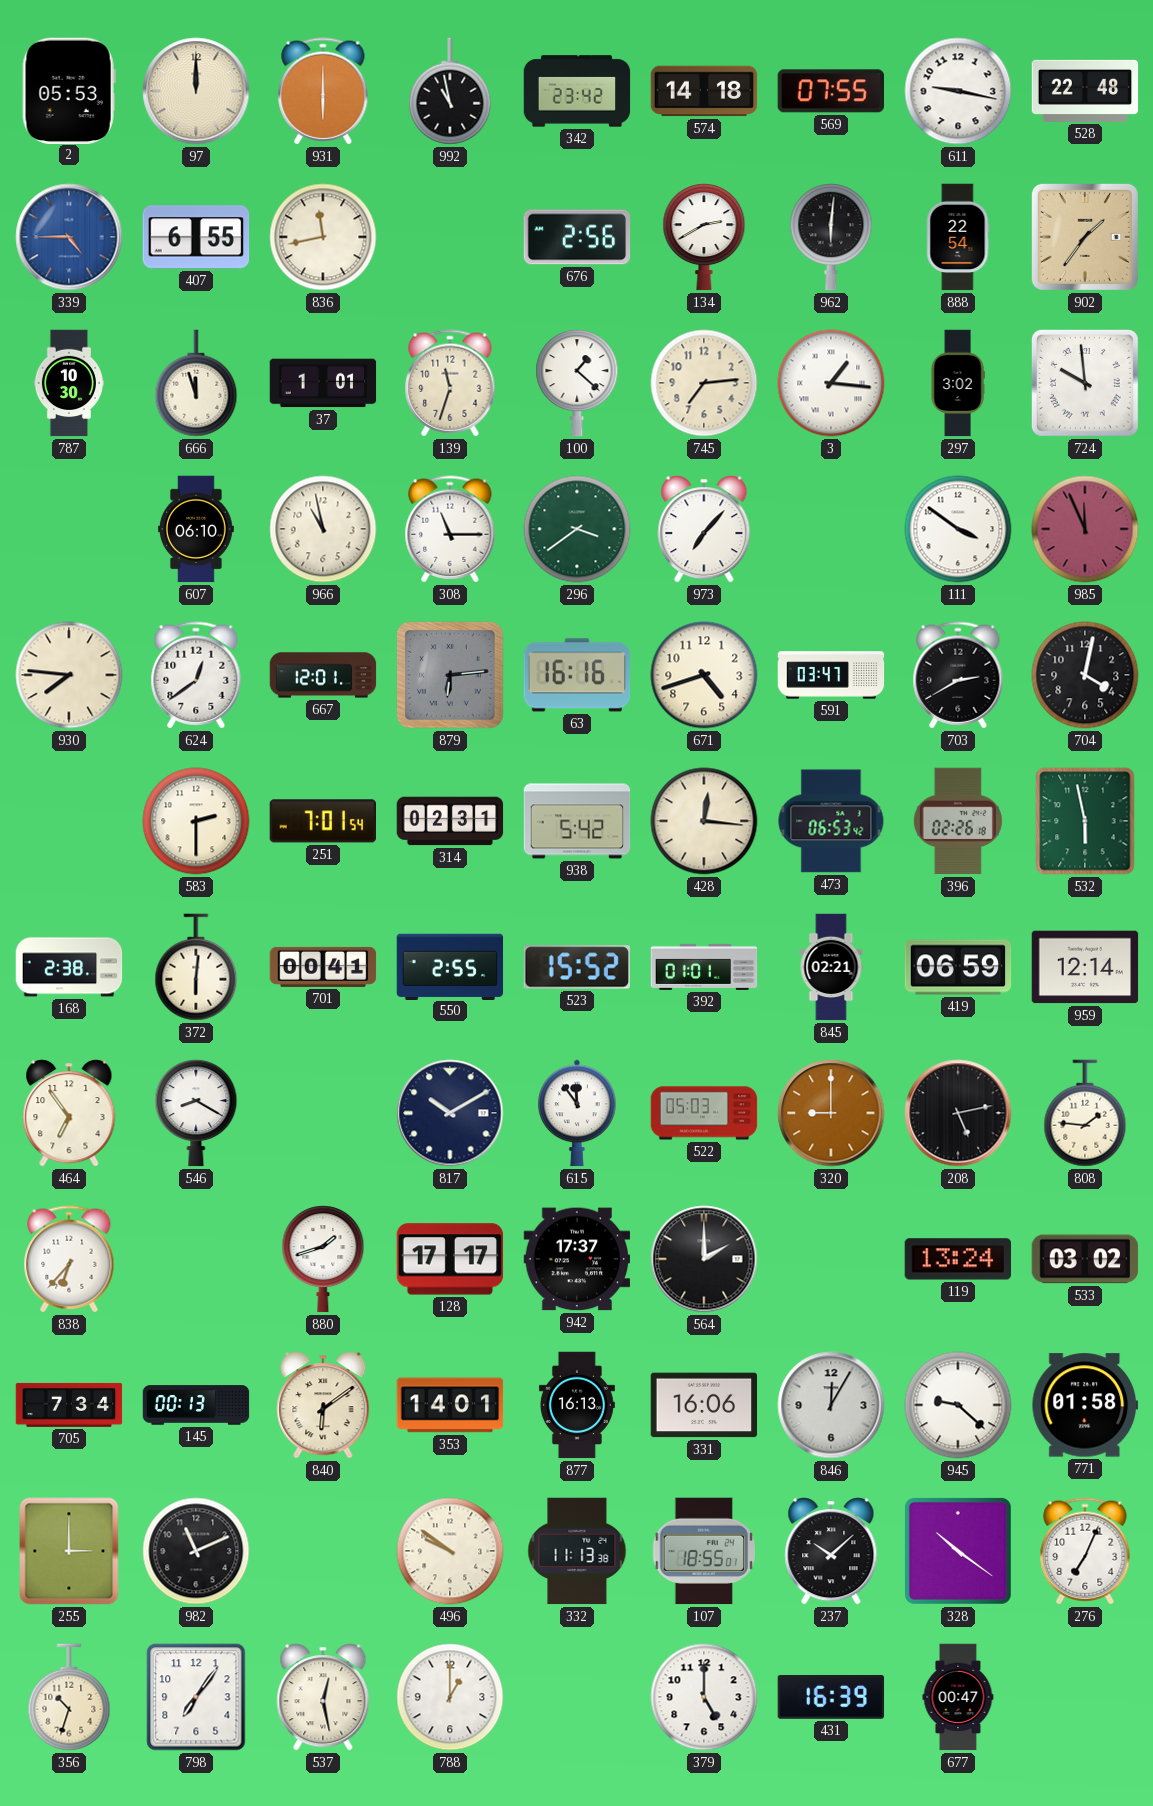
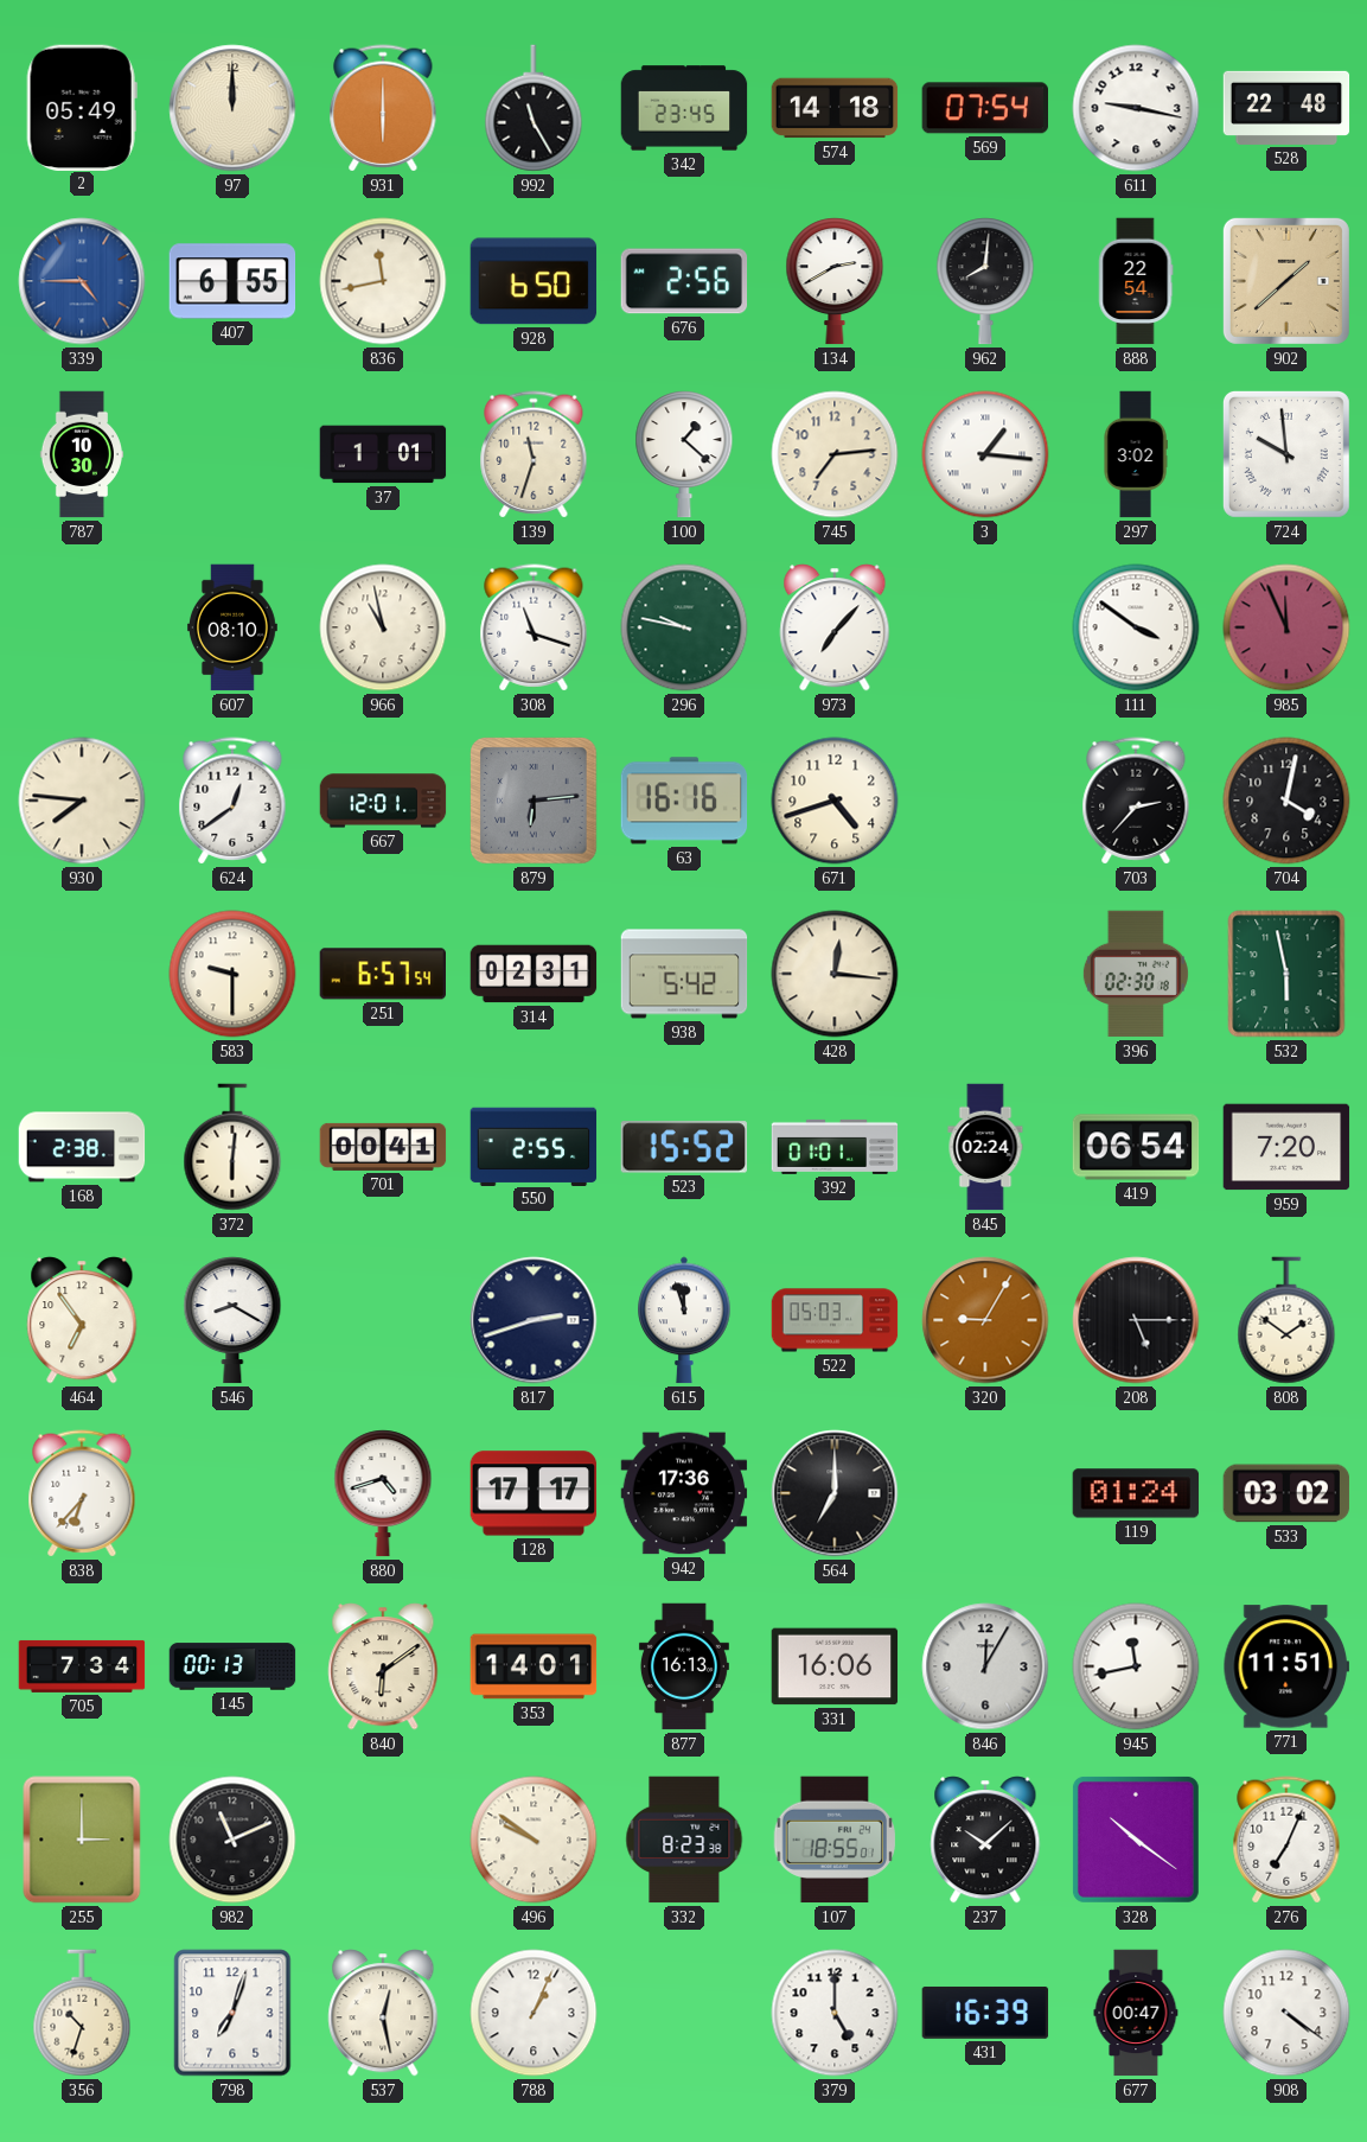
2: 05:53 -> 05:49 (82, 107)
992: 10:58 -> 11:25 (534, 108)
342: 23:42 -> 23:45 (684, 108)
569: 07:55 -> 07:54 (984, 108)
928: none -> 6:50 (534, 281)
962: 6:01 -> 8:01 (985, 281)
902: 1:36 -> 1:38 (1286, 281)
666: 11:57 -> none (196, 383)
607: 06:10 -> 08:10 (232, 627)
308: 11:15 -> 11:18 (534, 627)
296: 3:39 -> 9:47 (684, 627)
591: 03:47 -> none (831, 675)
703: 2:40 -> 2:37 (1136, 801)
583: 2:30 -> 9:30 (232, 974)
251: 7:01 -> 6:57 (382, 974)
473: 06:53 -> none (831, 821)
396: 02:26 -> 02:30 (1136, 974)
845: 02:21 -> 02:24 (985, 1147)
419: 06:59 -> 06:54 (1136, 1147)
959: 12:14 -> 7:20 (1286, 1147)
817: 10:10 -> 2:42 (534, 1320)
615: 11:54 -> 11:57 (684, 1320)
320: 9:00 -> 9:05 (985, 1320)
208: 5:13 -> 5:15 (1136, 1320)
808: 1:46 -> 1:51 (1286, 1320)
880: 1:42 -> 4:42 (383, 1493)
942: 17:37 -> 17:36 (684, 1493)
564: 2:00 -> 7:00 (835, 1493)
119: 13:24 -> 01:24 (1136, 1493)
945: 9:22 -> 11:43 (1136, 1666)
771: 01:58 -> 11:51 (1286, 1666)
332: 11:13 -> 8:23 (684, 1840)
798: 7:06 -> 7:03 (232, 2013)
788: 1:00 -> 1:04 (534, 2013)
908: none -> 4:21 (1286, 2013)
